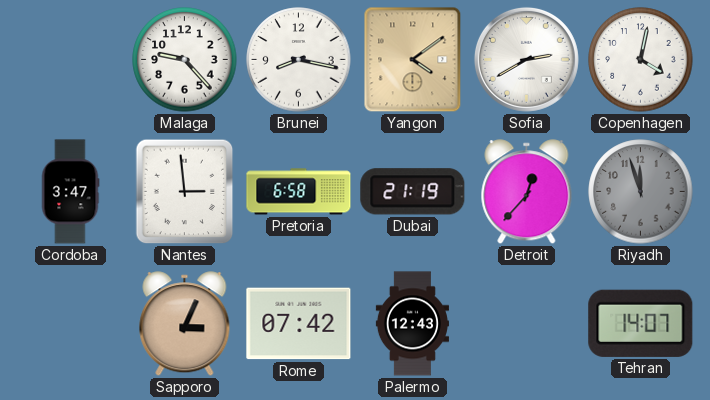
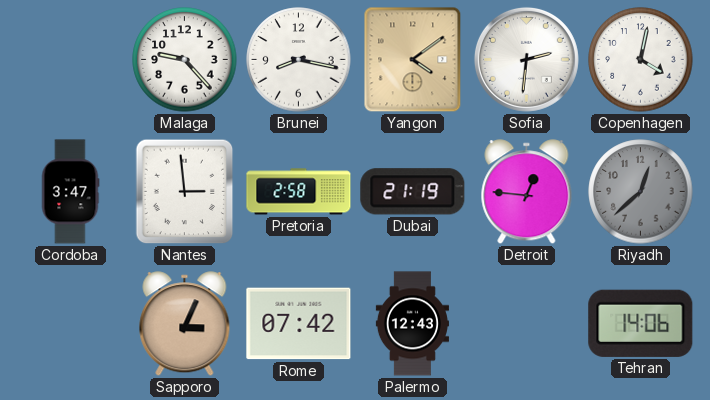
Sofia: 2:40 -> 2:31 (526, 59)
Pretoria: 6:58 -> 2:58 (299, 192)
Detroit: 12:37 -> 12:46 (527, 192)
Riyadh: 11:57 -> 12:38 (641, 192)
Tehran: 14:07 -> 14:06 (641, 323)
